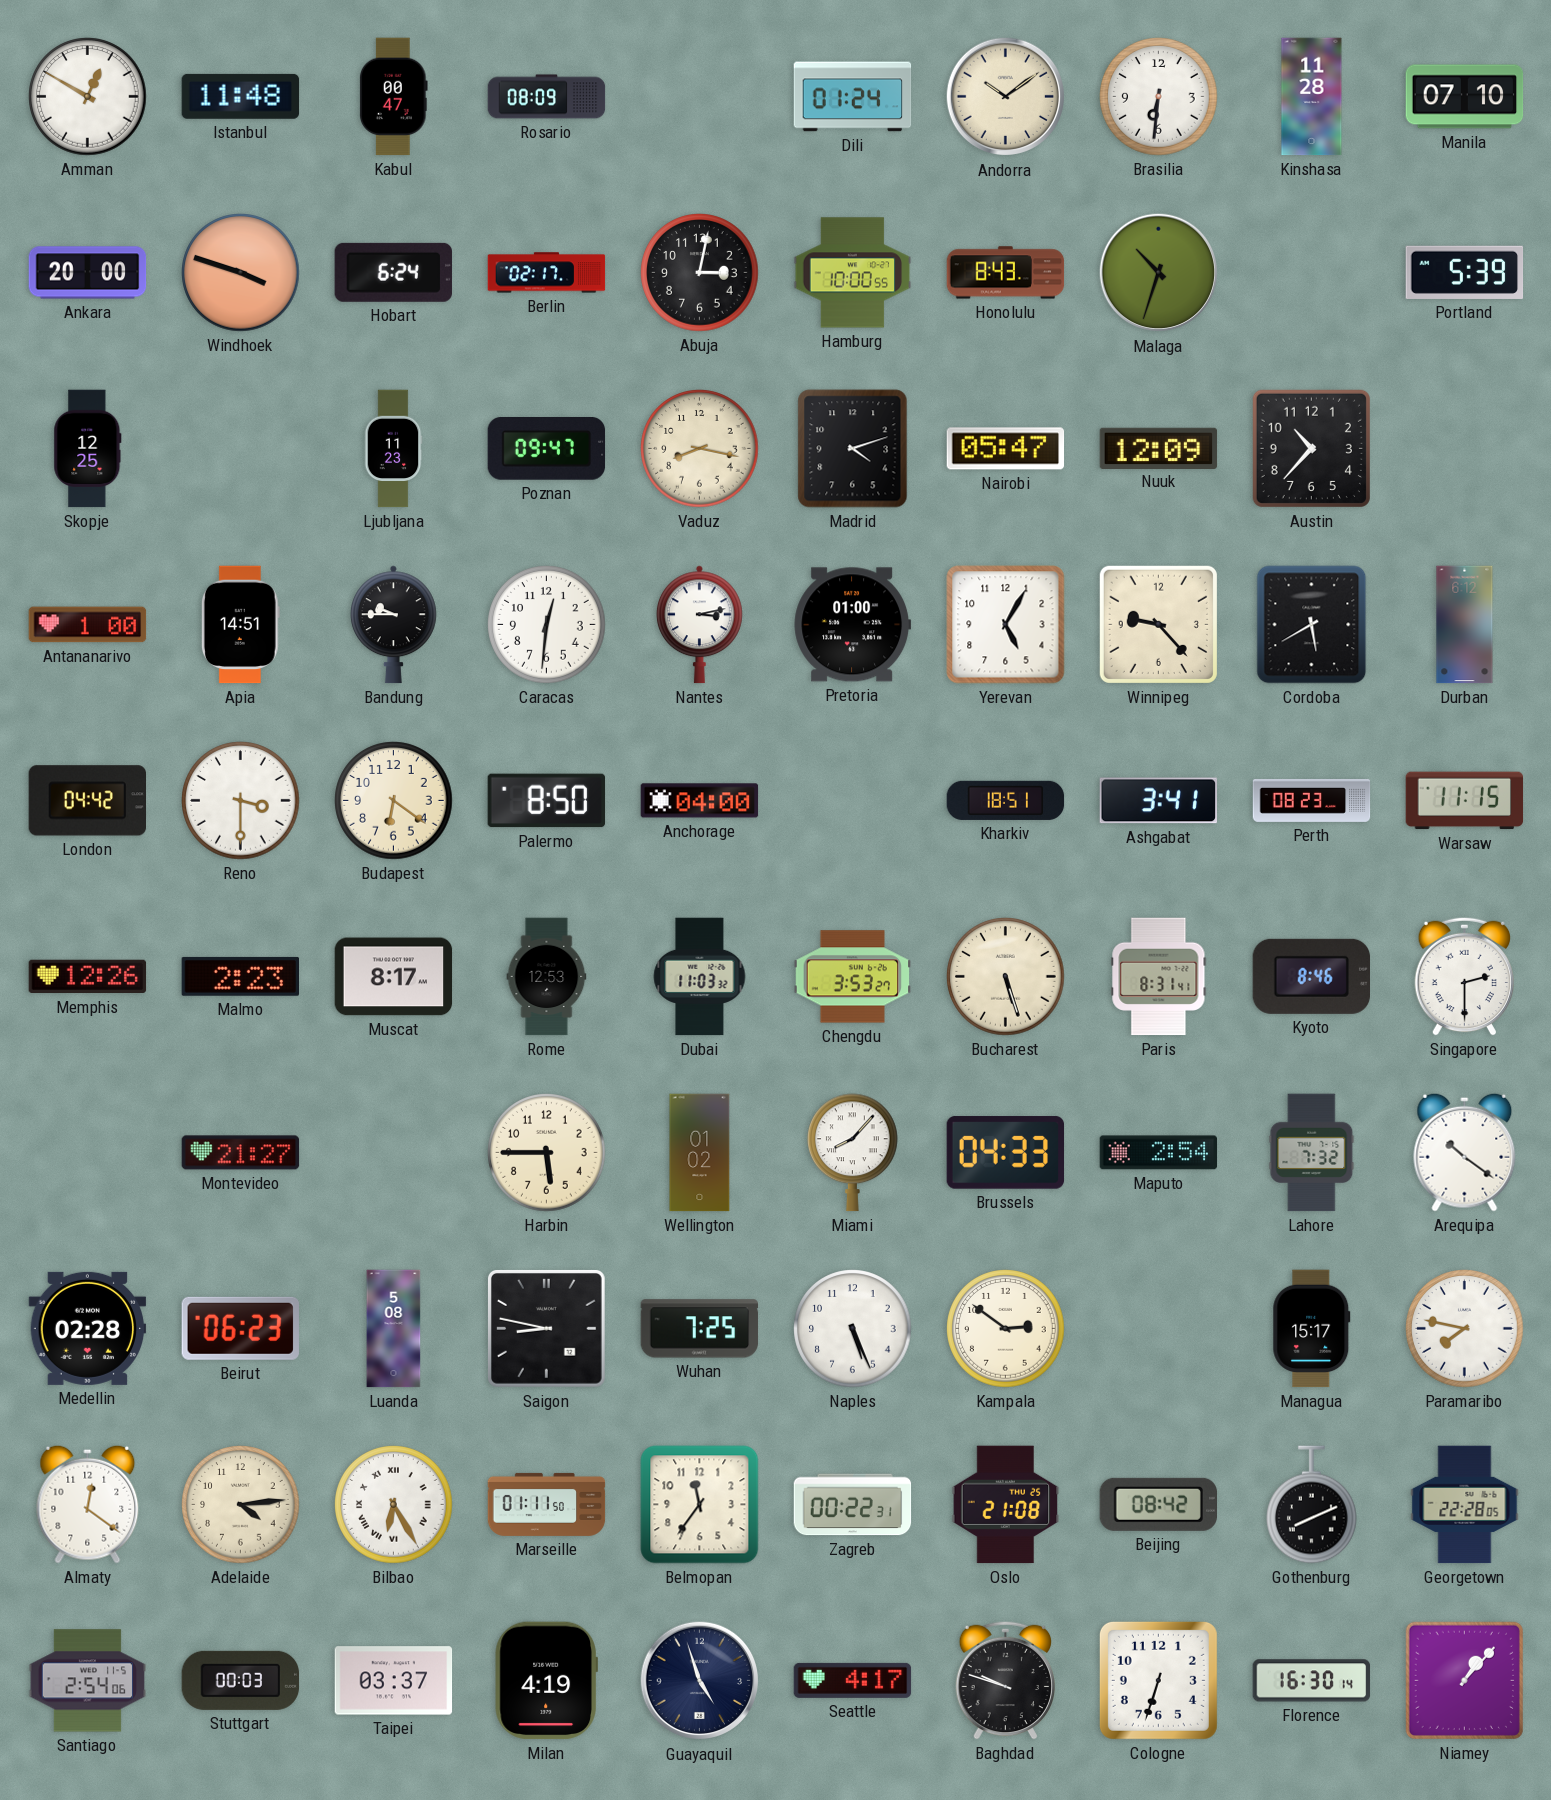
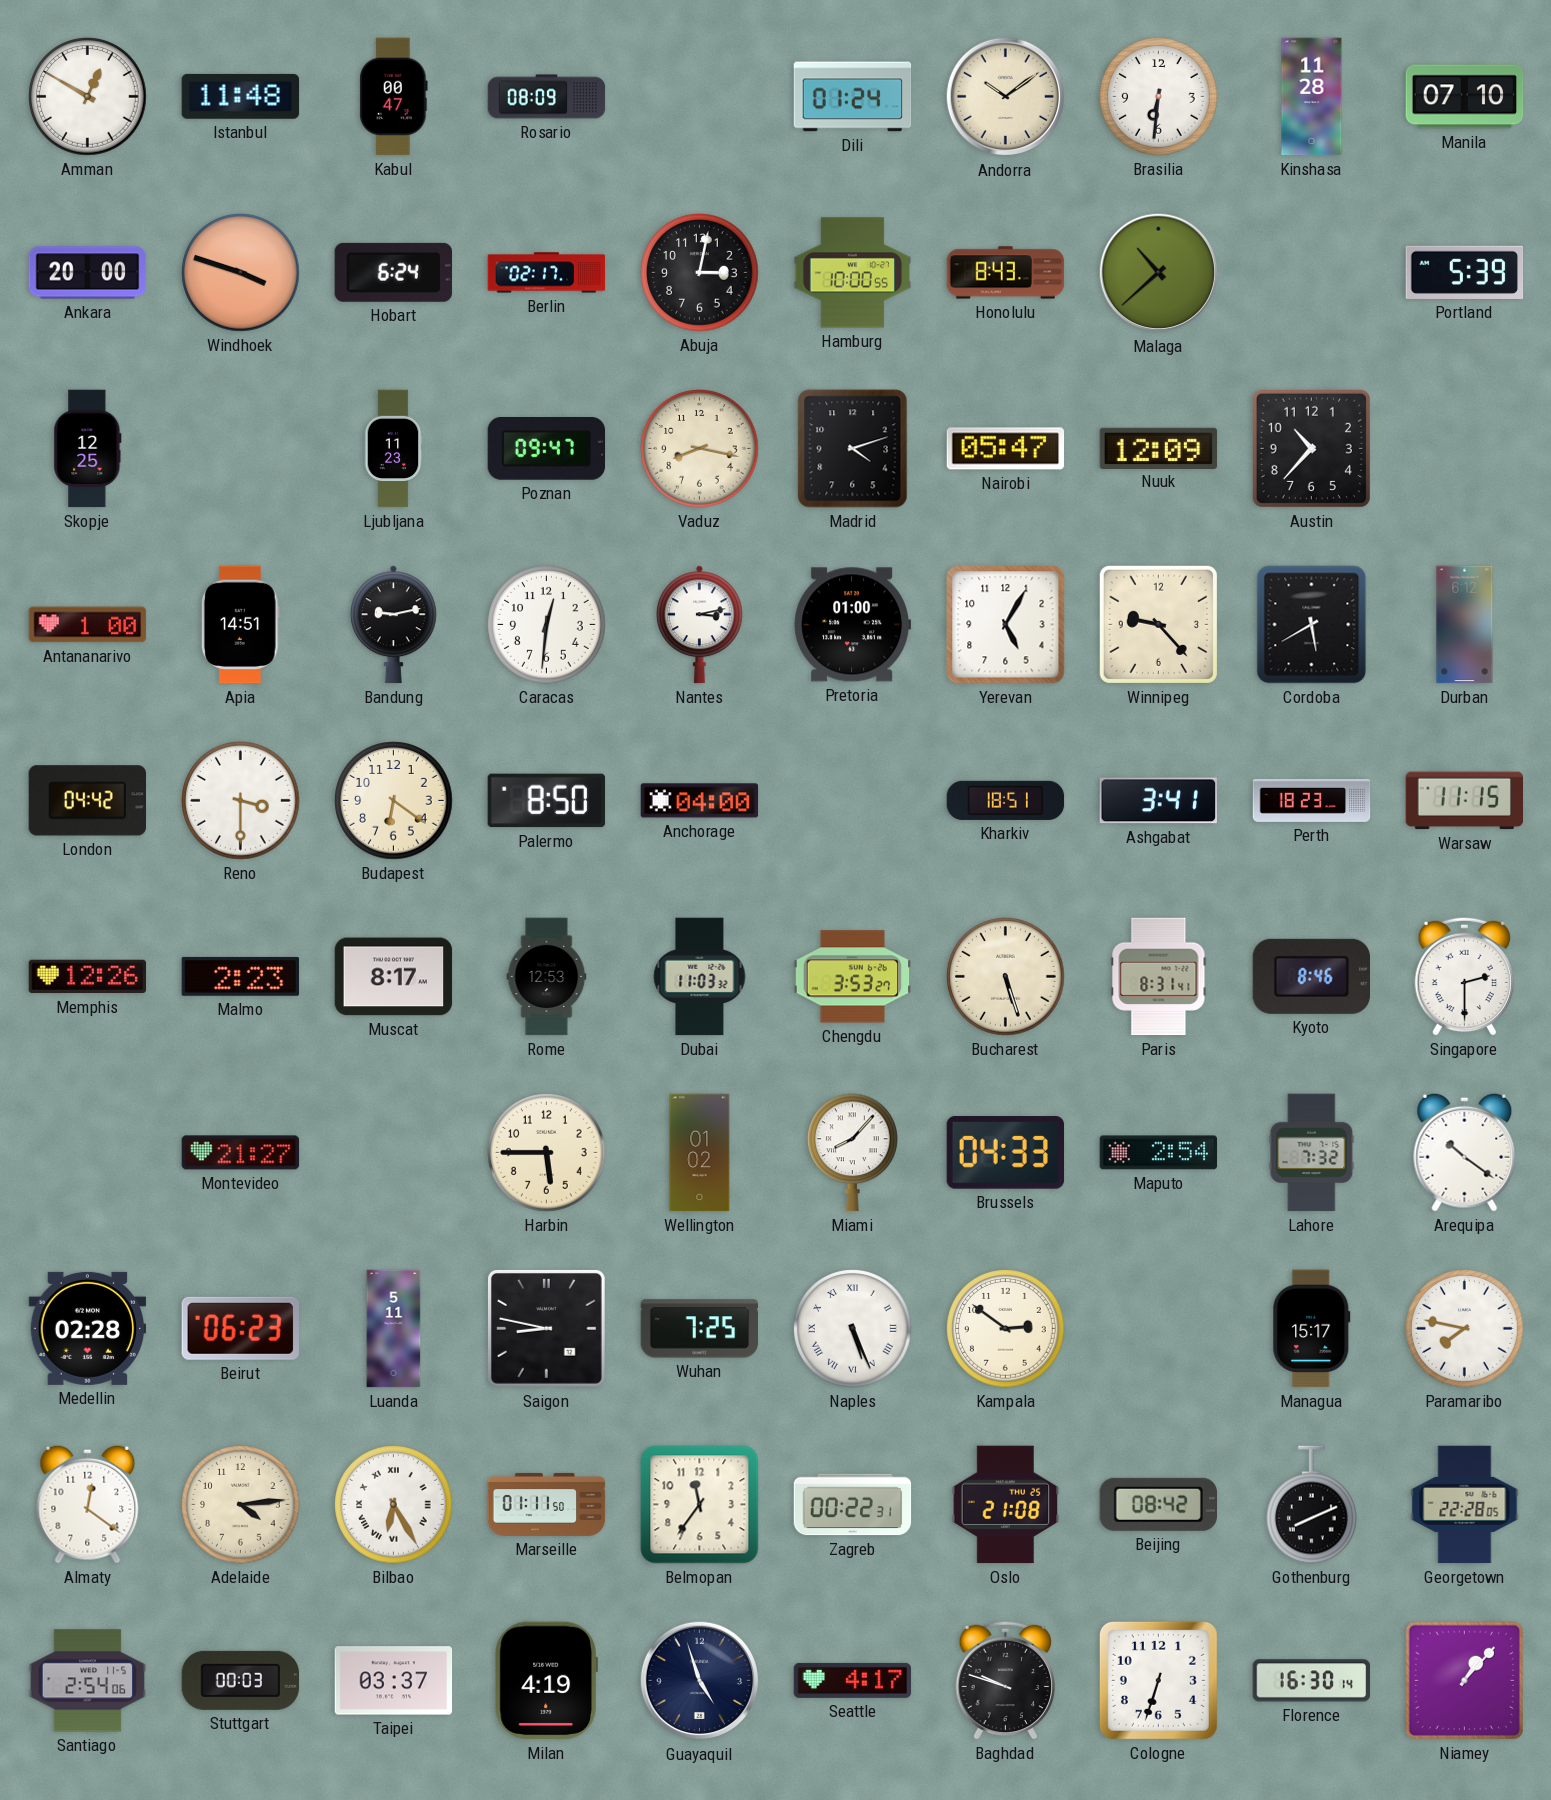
Malaga: 10:33 -> 10:38 (1159, 273)
Bandung: 9:45 -> 9:13 (393, 625)
Perth: 08:23 -> 18:23 (1312, 800)
Luanda: 5:08 -> 5:11 (394, 1329)
Naples numerals: Arabic -> Roman (853, 1329)
